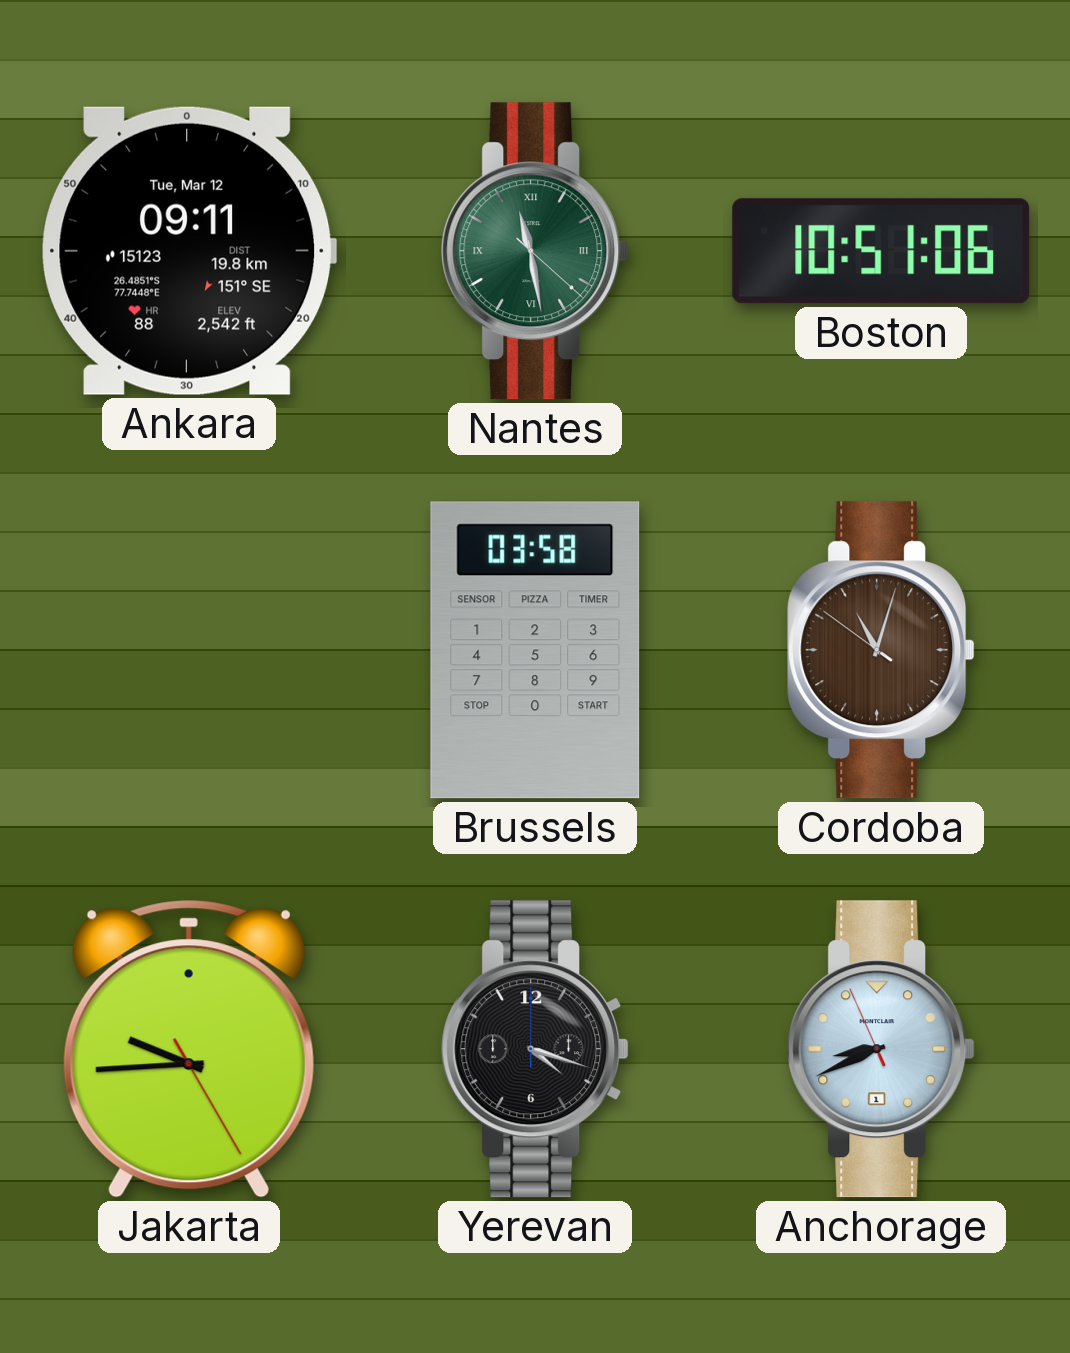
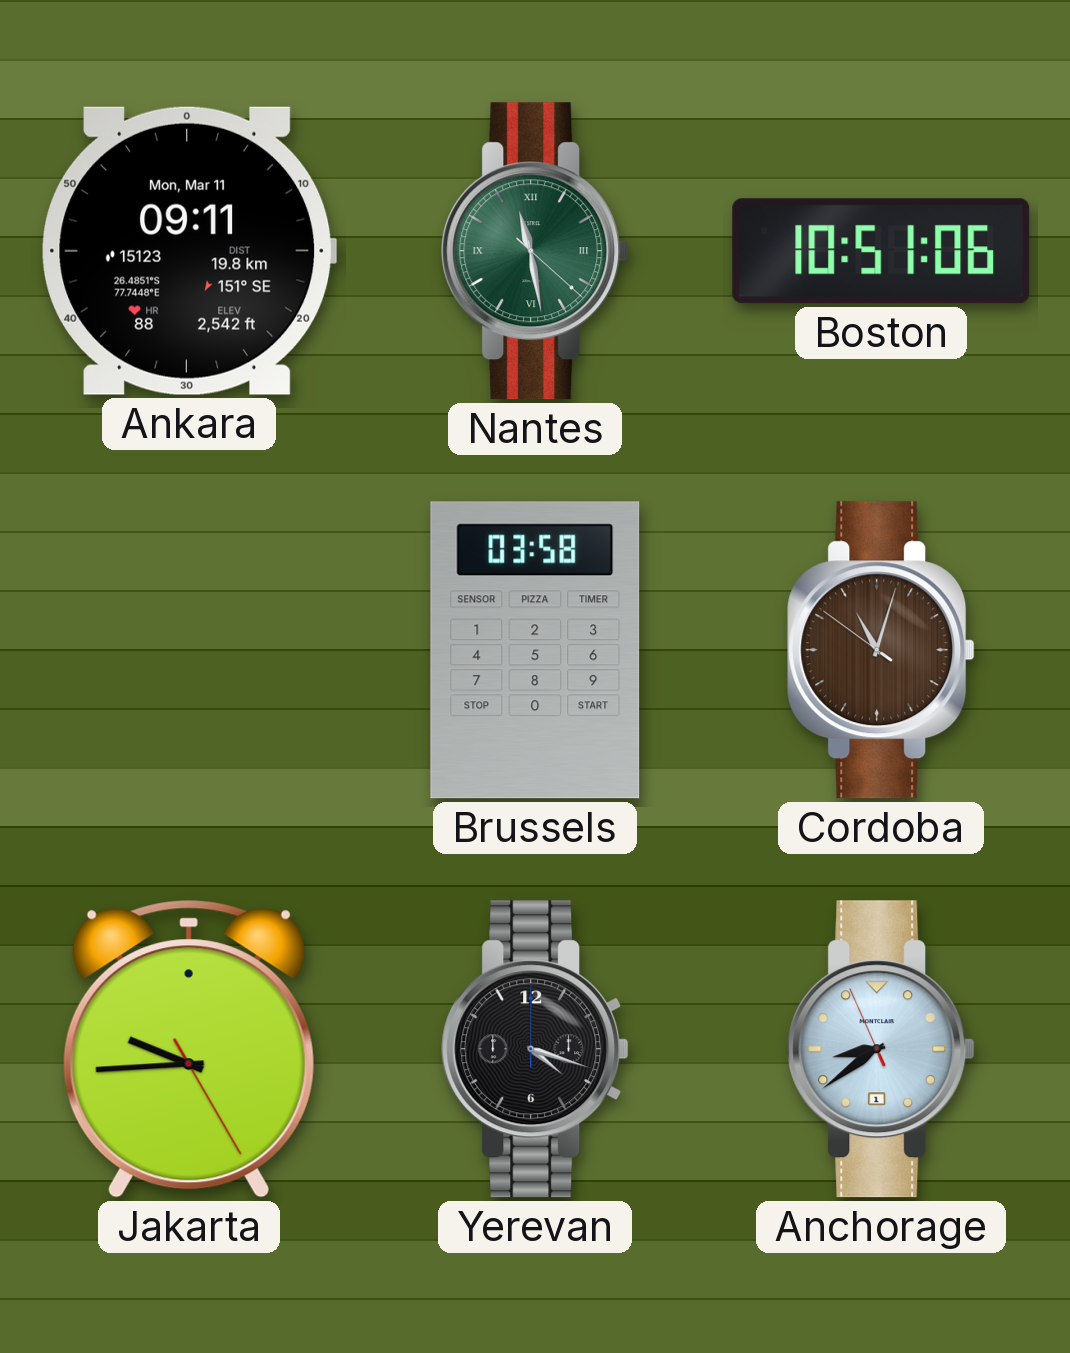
Ankara date: Tue, Mar 12 -> Mon, Mar 11 (189, 251)
Anchorage: 8:40 -> 8:38 (881, 1049)
